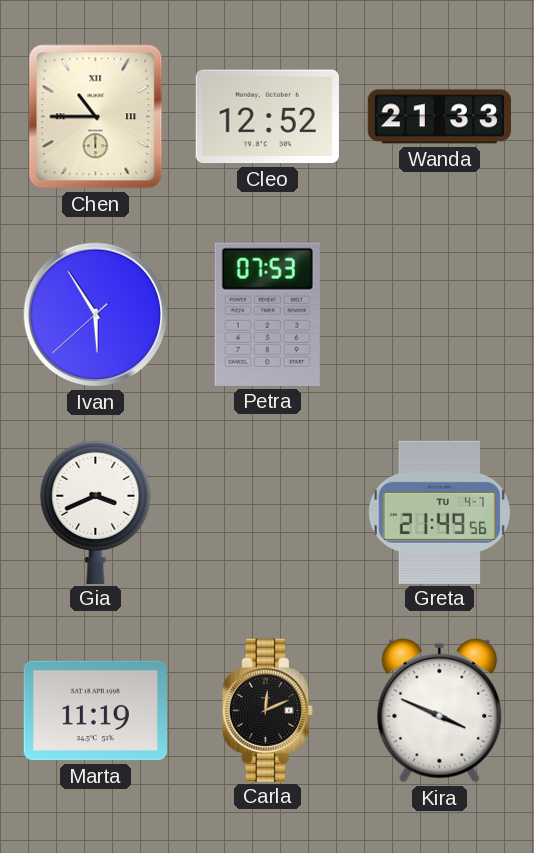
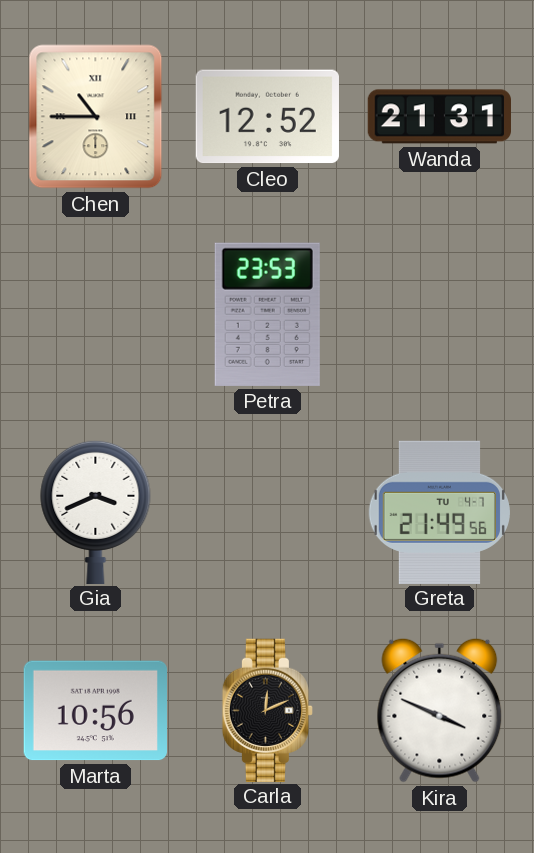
Wanda: 21:33 -> 21:31 (439, 117)
Ivan: 5:54 -> none (96, 315)
Petra: 07:53 -> 23:53 (267, 314)
Marta: 11:19 -> 10:56 (95, 711)
